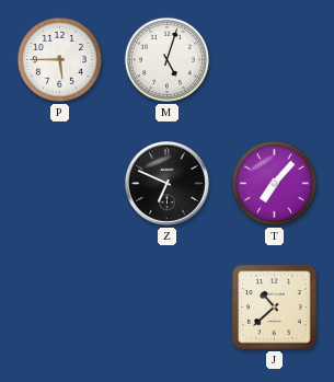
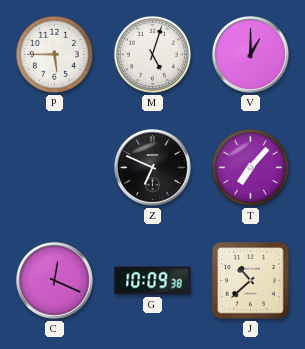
V: none -> 1:00 (251, 55)
C: none -> 12:19 (55, 281)
G: none -> 10:09 (153, 281)
